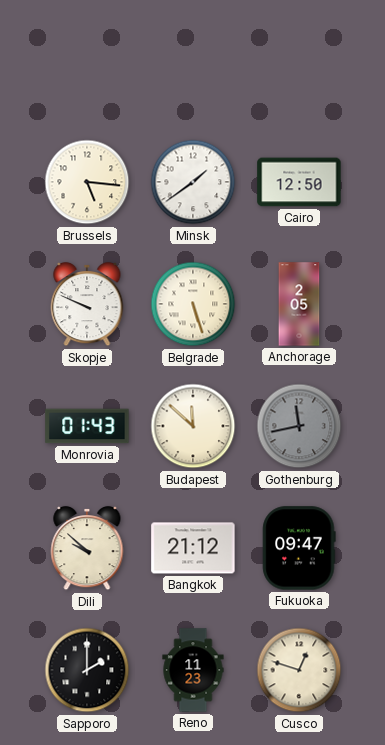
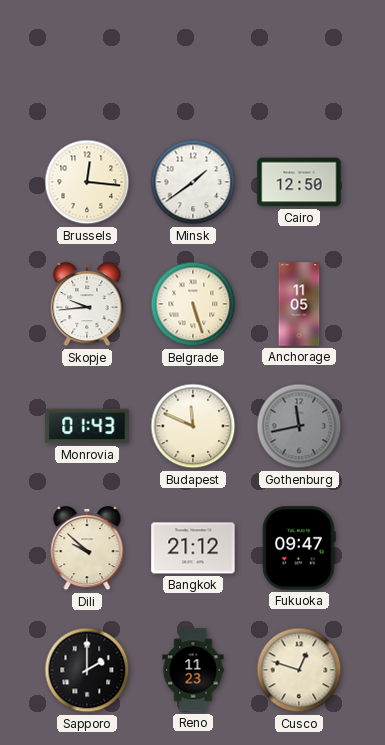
Brussels: 5:16 -> 12:16 (87, 182)
Skopje: 9:49 -> 9:44 (87, 304)
Anchorage: 2:05 -> 11:05 (299, 304)
Budapest: 11:52 -> 11:49 (193, 426)
